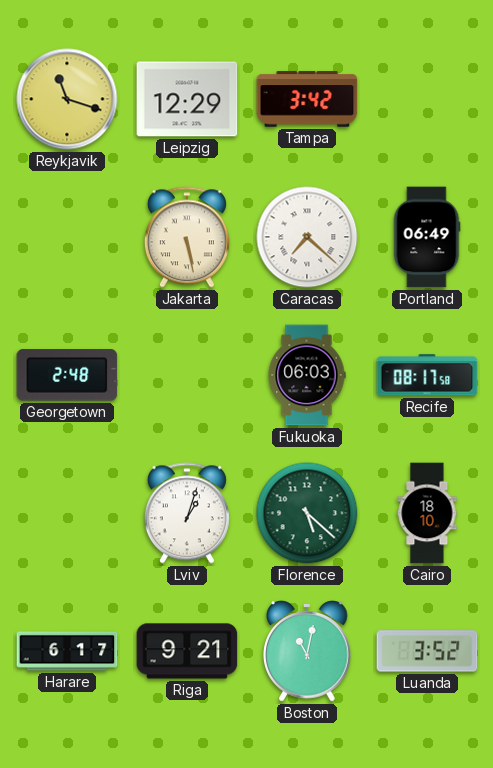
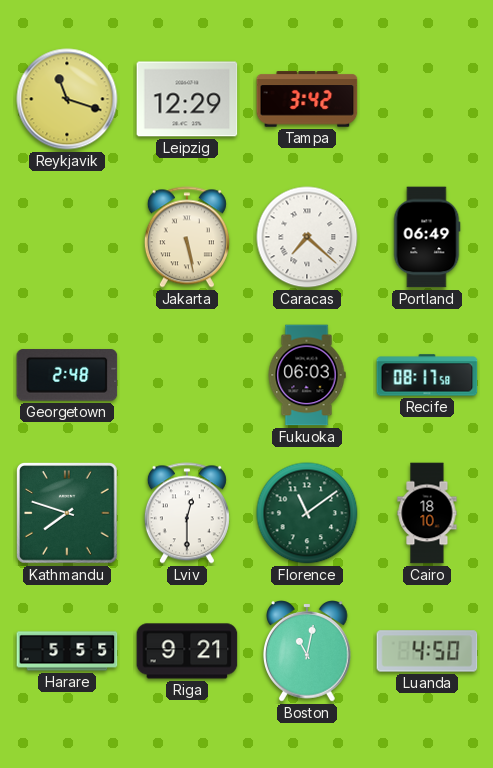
Kathmandu: none -> 7:48 (67, 513)
Lviv: 1:03 -> 12:30 (187, 513)
Florence: 5:22 -> 11:09 (307, 513)
Harare: 6:17 -> 5:55 (67, 651)
Luanda: 3:52 -> 4:50 (427, 651)
